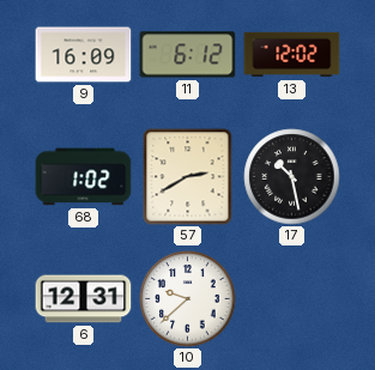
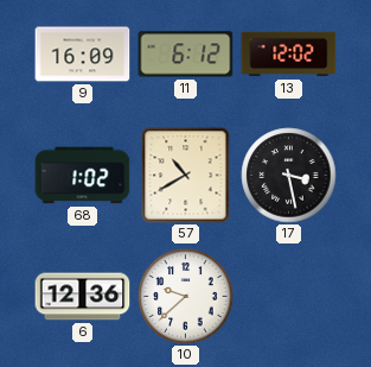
57: 2:40 -> 10:40 (186, 176)
17: 10:28 -> 3:28 (289, 176)
6: 12:31 -> 12:36 (83, 297)
